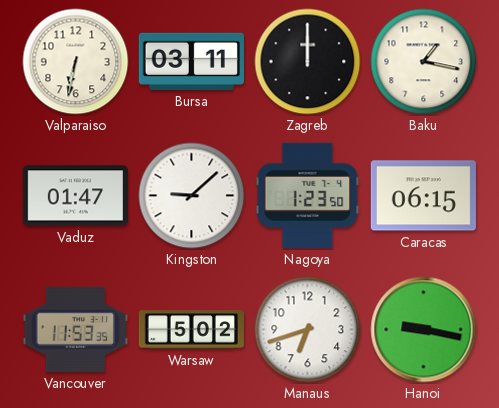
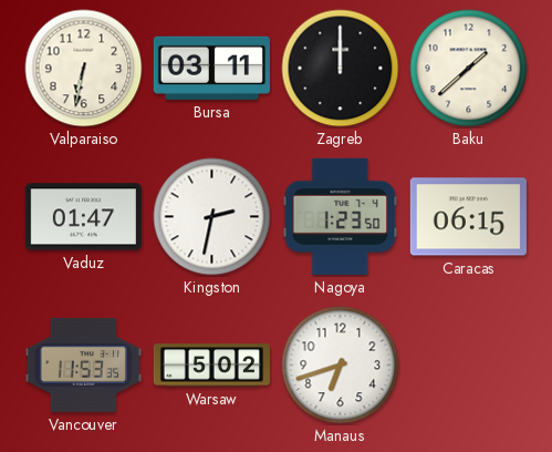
Baku: 1:17 -> 1:38 (469, 69)
Kingston: 9:08 -> 2:32 (212, 217)
Hanoi: 9:17 -> none (424, 330)
